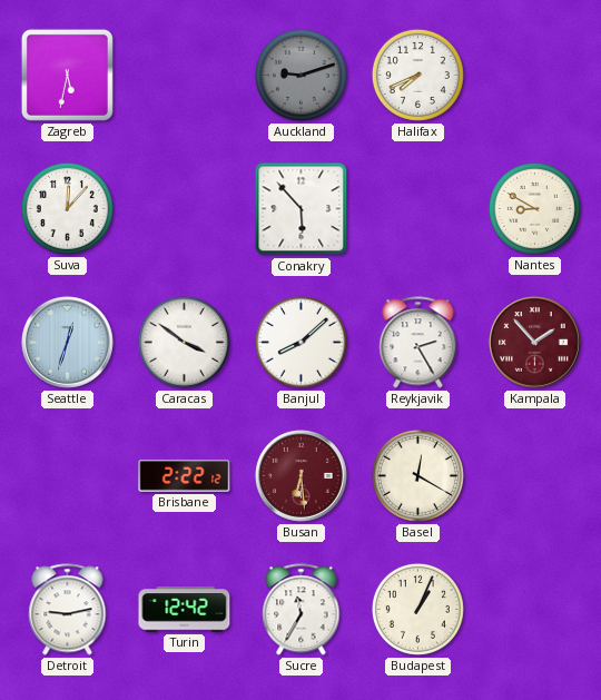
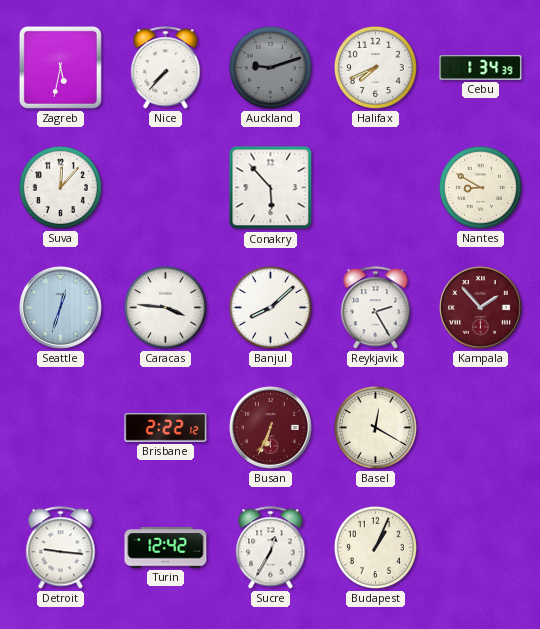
Nice: none -> 7:37 (166, 68)
Cebu: none -> 1:34 (481, 68)
Caracas: 3:51 -> 3:46 (165, 307)
Busan: 6:29 -> 6:34 (271, 428)
Detroit: 9:13 -> 9:16 (61, 548)
Sucre: 11:35 -> 12:35 (271, 548)
